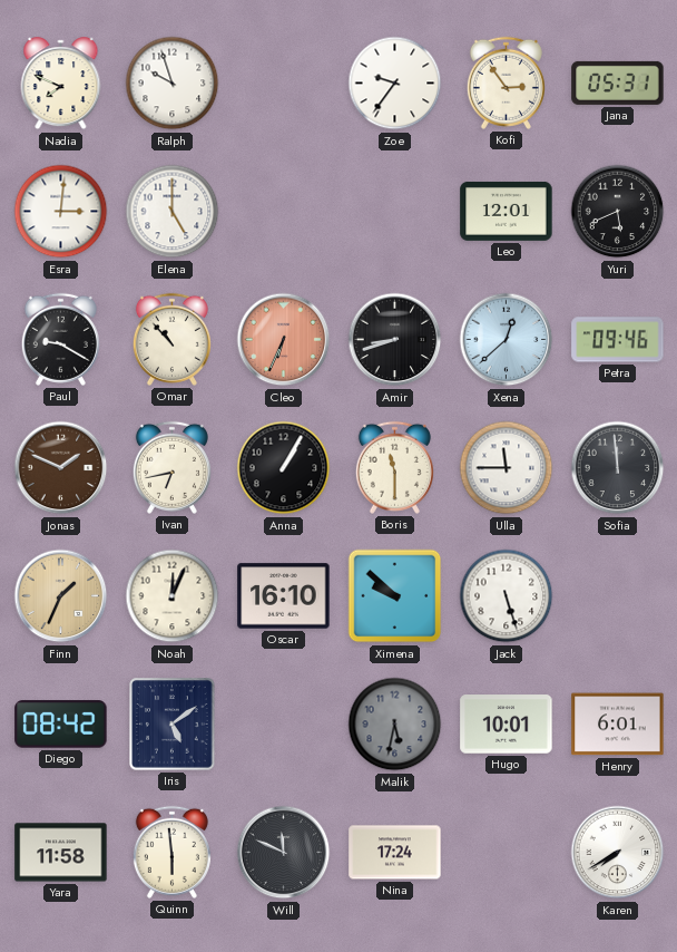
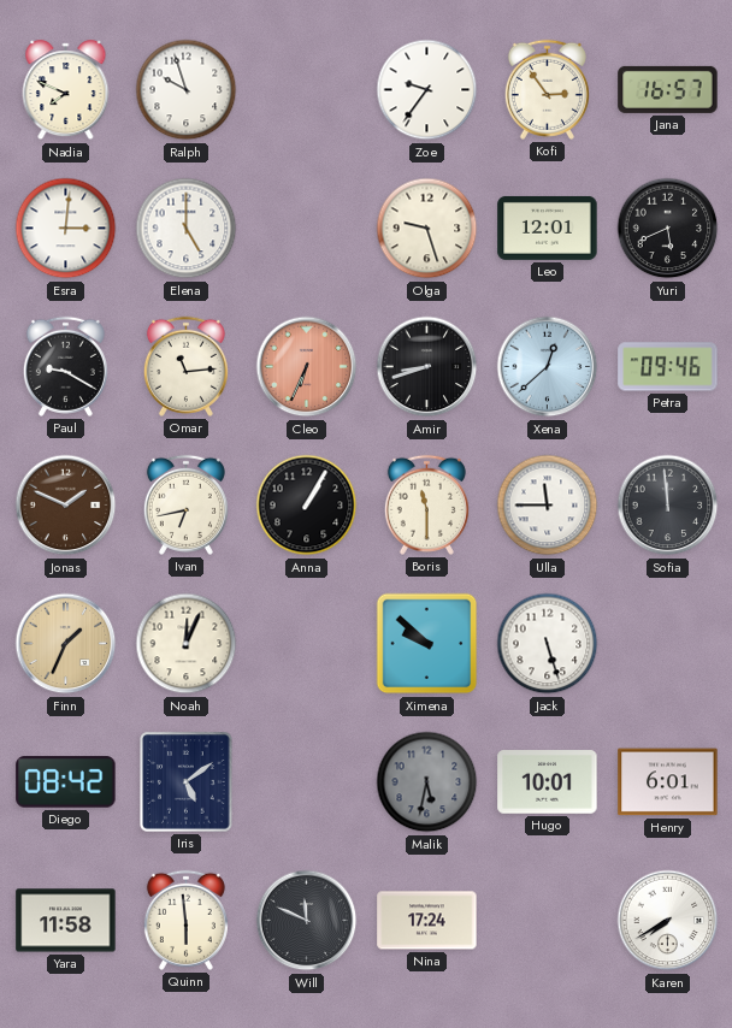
Jana: 05:31 -> 16:57 (668, 89)
Olga: none -> 9:27 (427, 229)
Omar: 10:53 -> 11:14 (185, 366)
Oscar: 16:10 -> none (284, 596)
